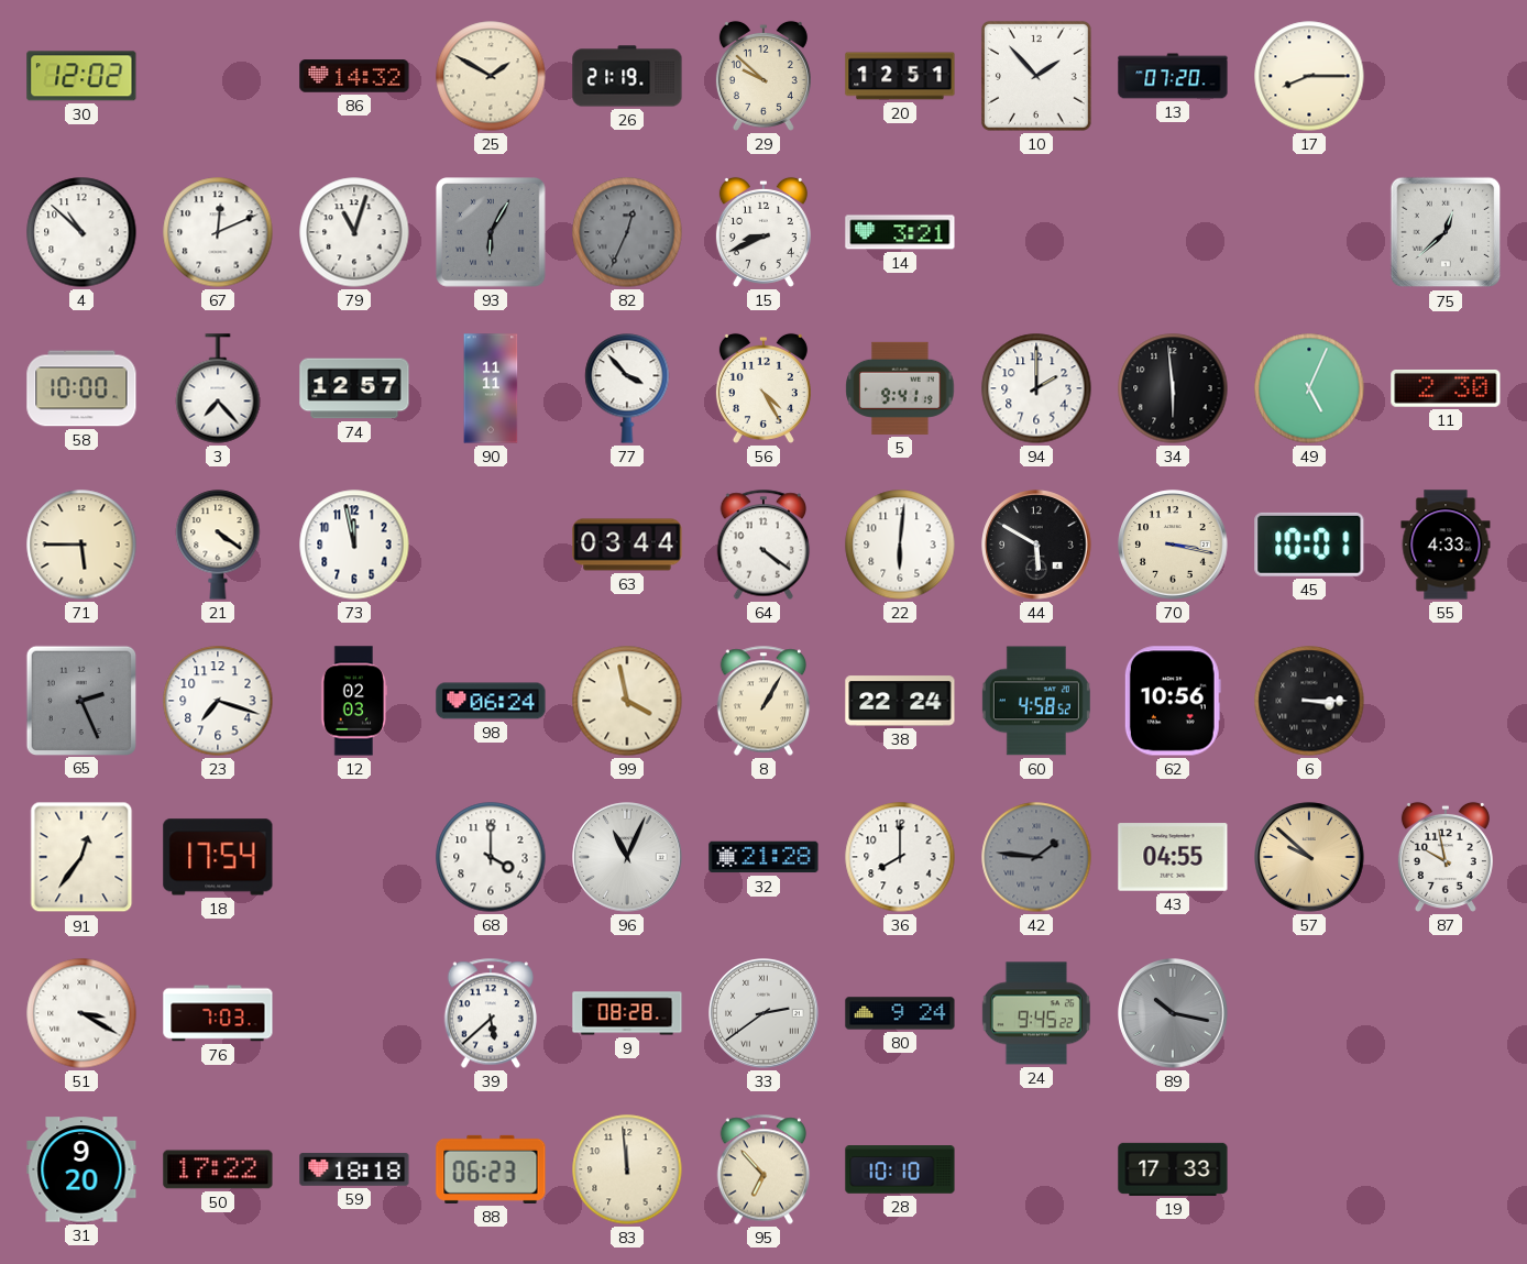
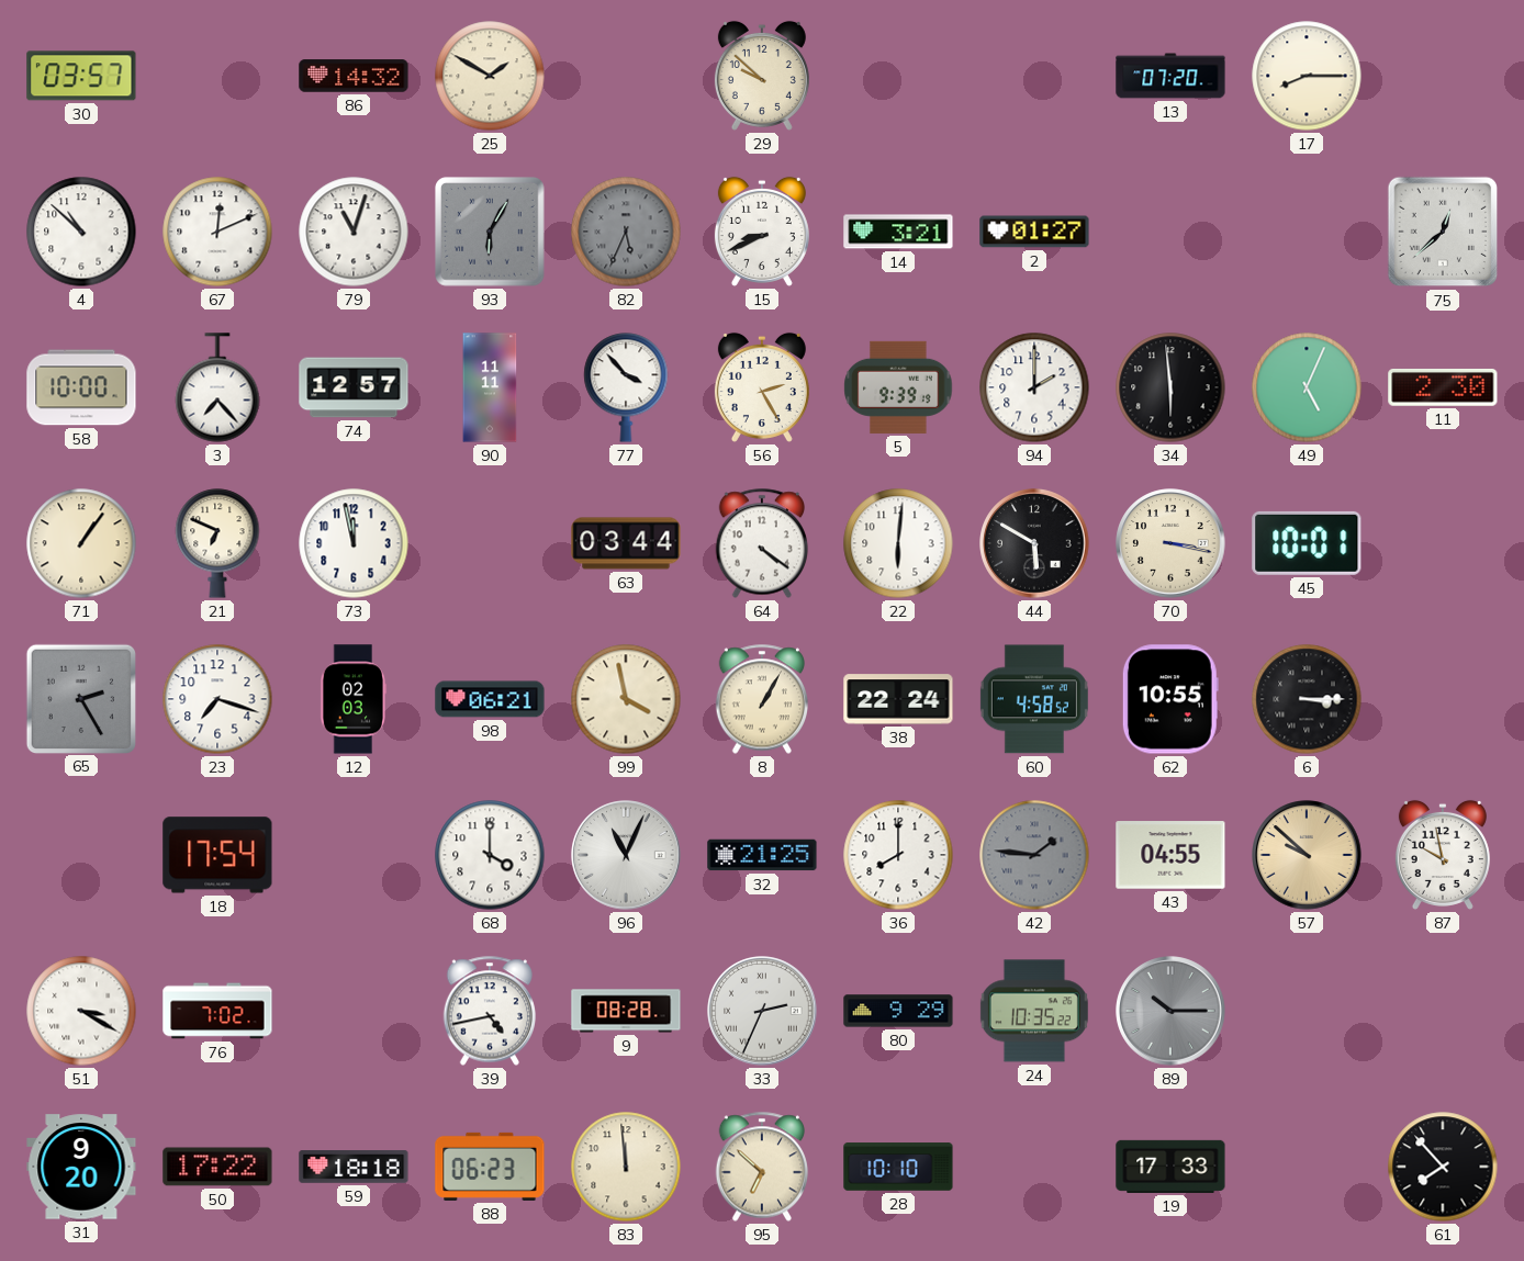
30: 12:02 -> 03:57 (81, 76)
26: 21:19 -> none (627, 76)
20: 12:51 -> none (900, 76)
10: 1:53 -> none (1036, 76)
82: 12:34 -> 5:34 (626, 232)
2: none -> 01:27 (1034, 232)
56: 4:25 -> 2:25 (762, 387)
5: 9:41 -> 9:39 (898, 387)
71: 5:45 -> 1:06 (81, 543)
21: 4:21 -> 6:49 (217, 543)
55: 4:33 -> none (1446, 545)
65: 2:26 -> 2:25 (80, 698)
98: 06:24 -> 06:21 (490, 699)
62: 10:56 -> 10:55 (1170, 699)
91: 12:36 -> none (81, 857)
32: 21:28 -> 21:25 (762, 855)
76: 7:03 -> 7:02 (217, 1011)
39: 5:38 -> 4:43 (490, 1011)
33: 2:39 -> 2:34 (762, 1011)
80: 9:24 -> 9:29 (898, 1011)
24: 9:45 -> 10:35 (1034, 1011)
89: 10:17 -> 10:15 (1170, 1011)
95: 6:53 -> 6:52 (762, 1167)
61: none -> 7:53 (1443, 1167)
